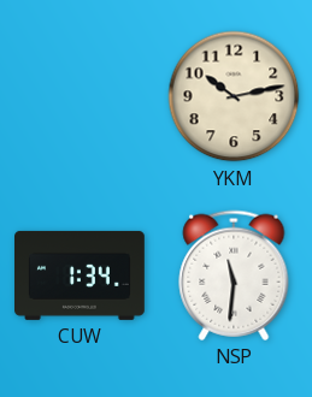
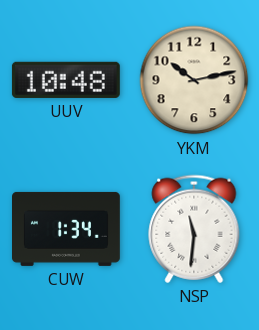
UUV: none -> 10:48 (66, 80)
